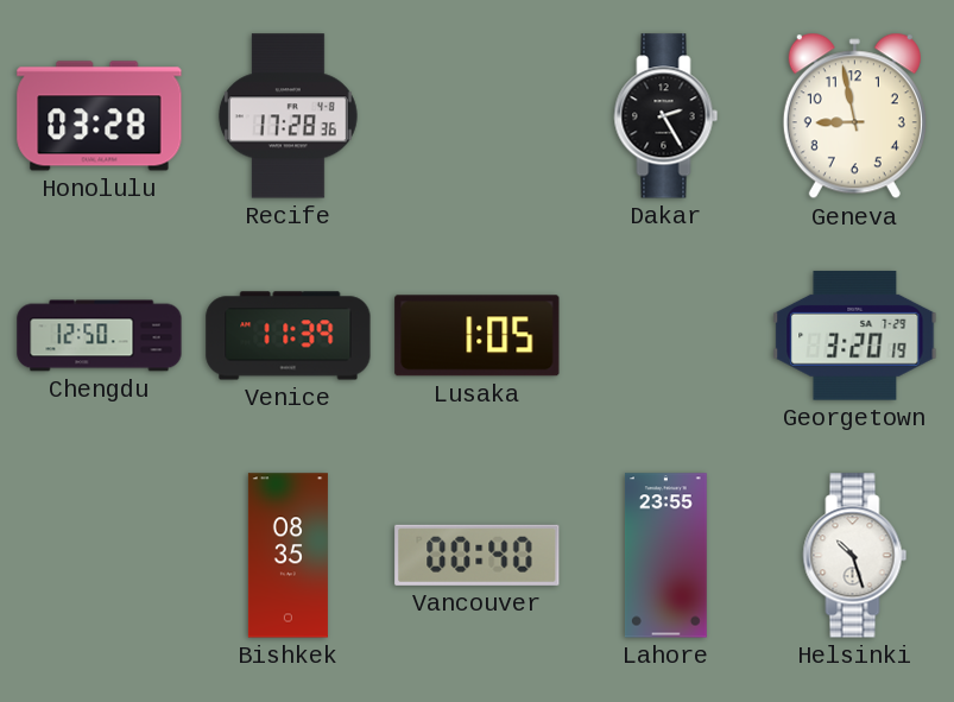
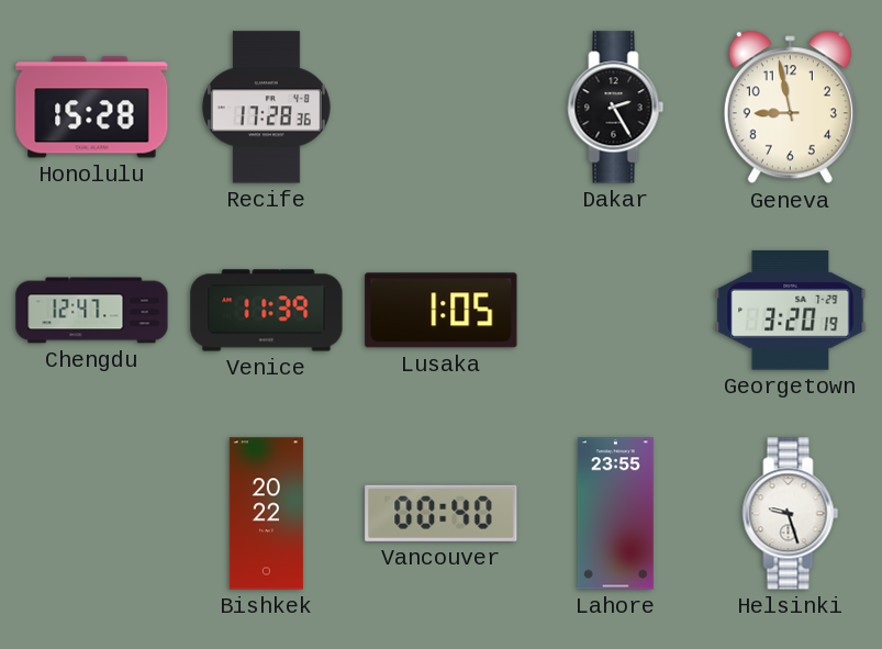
Honolulu: 03:28 -> 15:28 (92, 108)
Chengdu: 12:50 -> 12:47 (92, 311)
Bishkek: 08:35 -> 20:22 (266, 514)
Helsinki: 10:27 -> 9:27 (791, 514)
